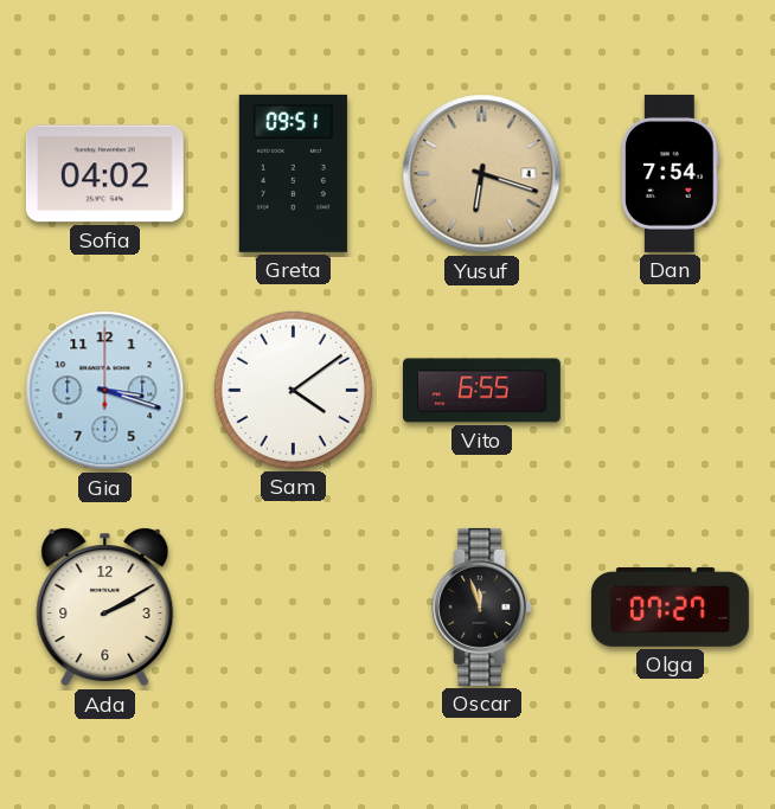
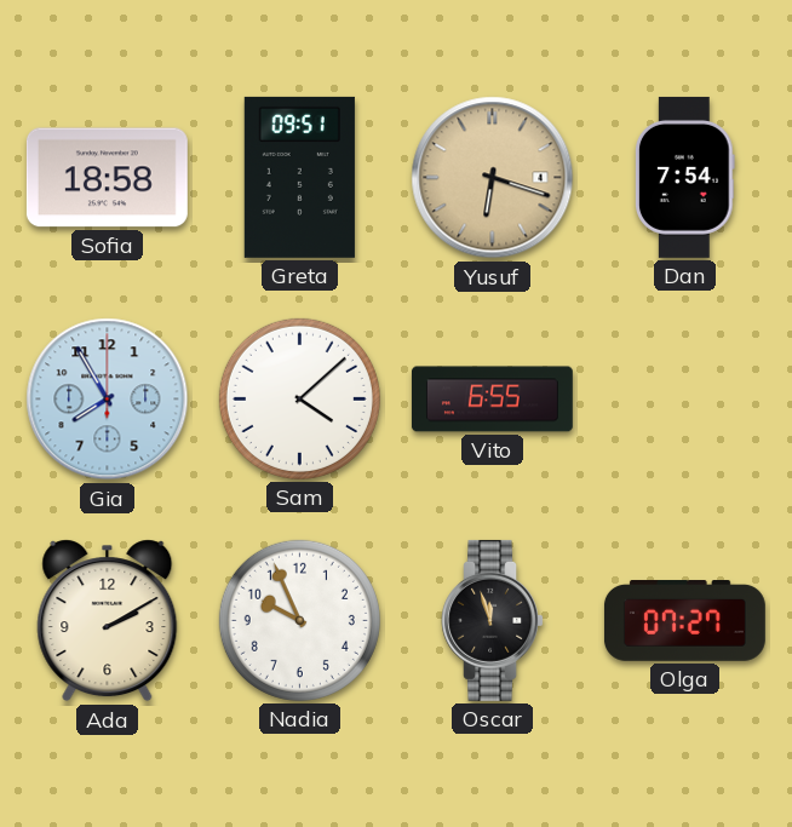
Sofia: 04:02 -> 18:58 (107, 178)
Gia: 3:18 -> 7:55 (108, 400)
Sam: 4:09 -> 4:08 (299, 398)
Nadia: none -> 9:56 (299, 620)
